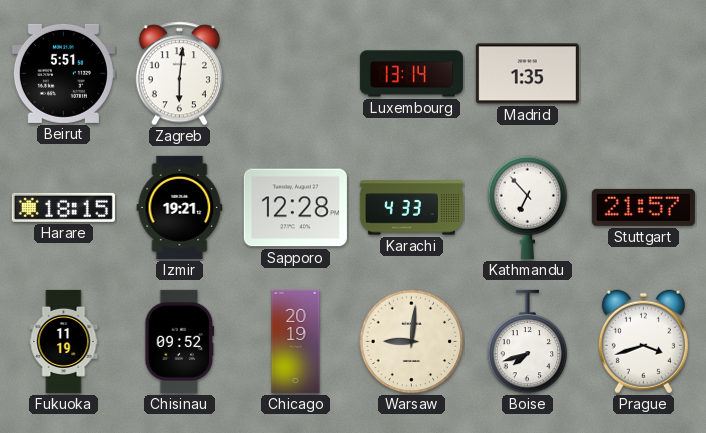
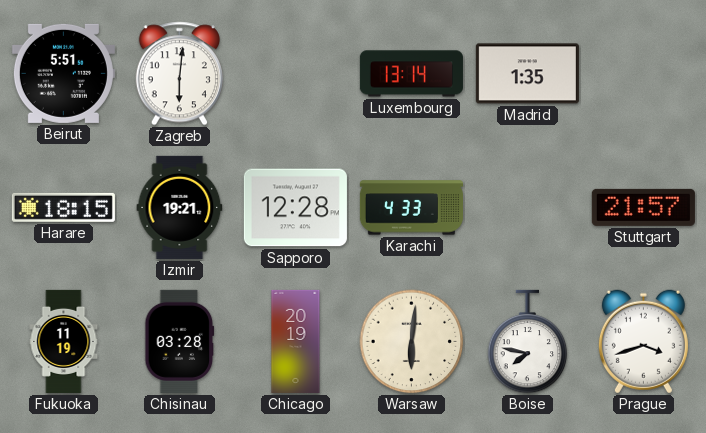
Kathmandu: 6:53 -> none (528, 207)
Chisinau: 09:52 -> 03:28 (180, 341)
Warsaw: 9:01 -> 6:01 (412, 342)
Boise: 7:42 -> 7:47 (528, 342)
